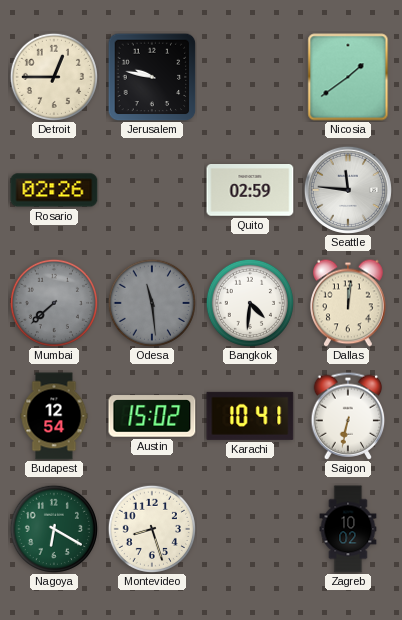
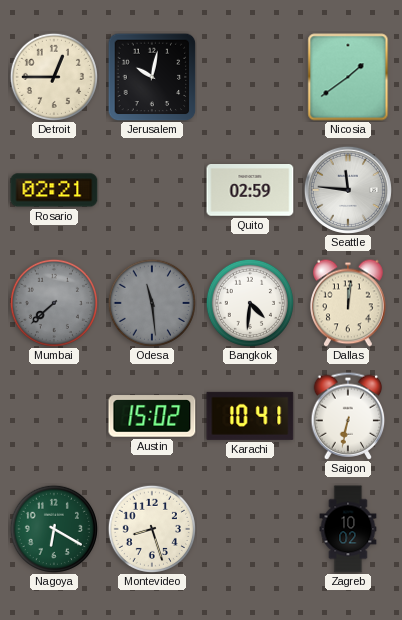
Jerusalem: 9:47 -> 10:02 (152, 77)
Rosario: 02:26 -> 02:21 (54, 190)
Budapest: 12:54 -> none (54, 416)
